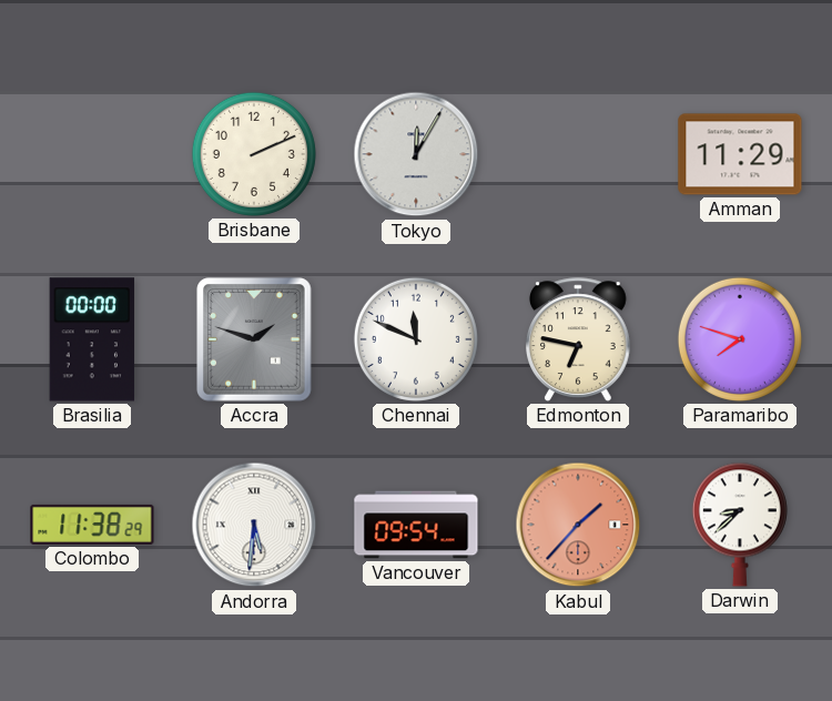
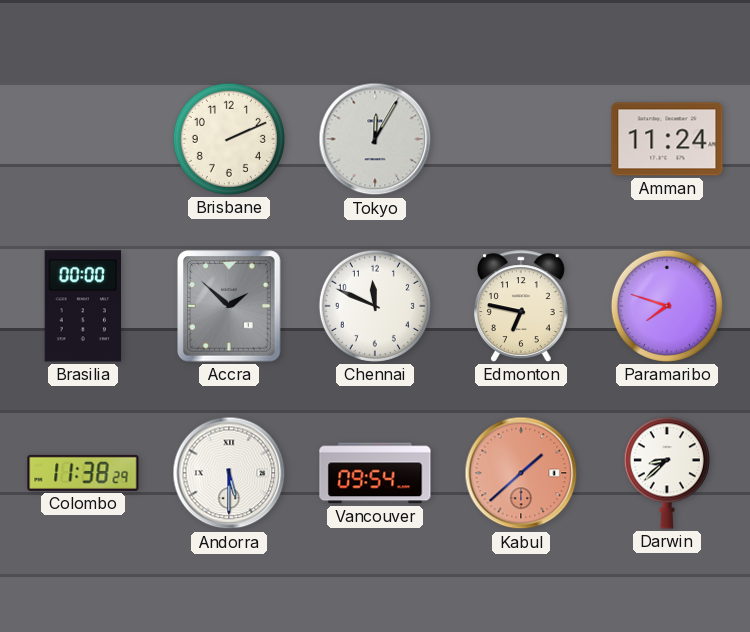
Amman: 11:29 -> 11:24 (667, 139)
Accra: 1:48 -> 1:52 (229, 306)
Andorra: 5:31 -> 5:30 (229, 473)
Kabul: 1:37 -> 1:38 (521, 473)
